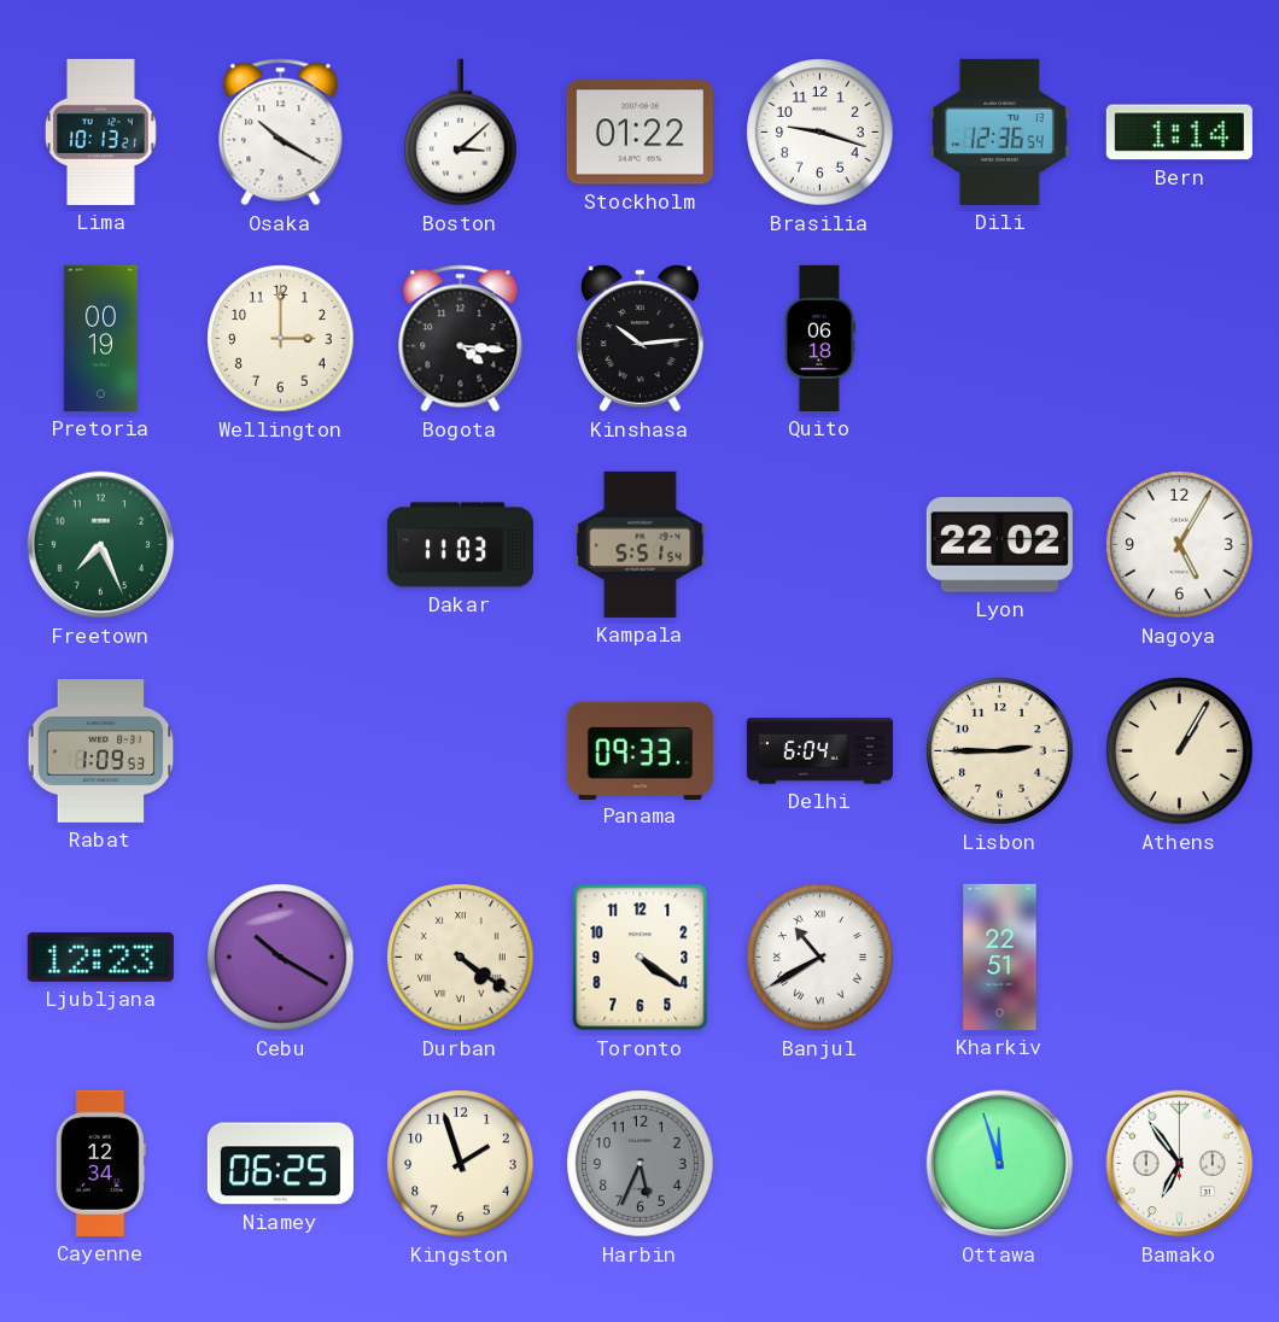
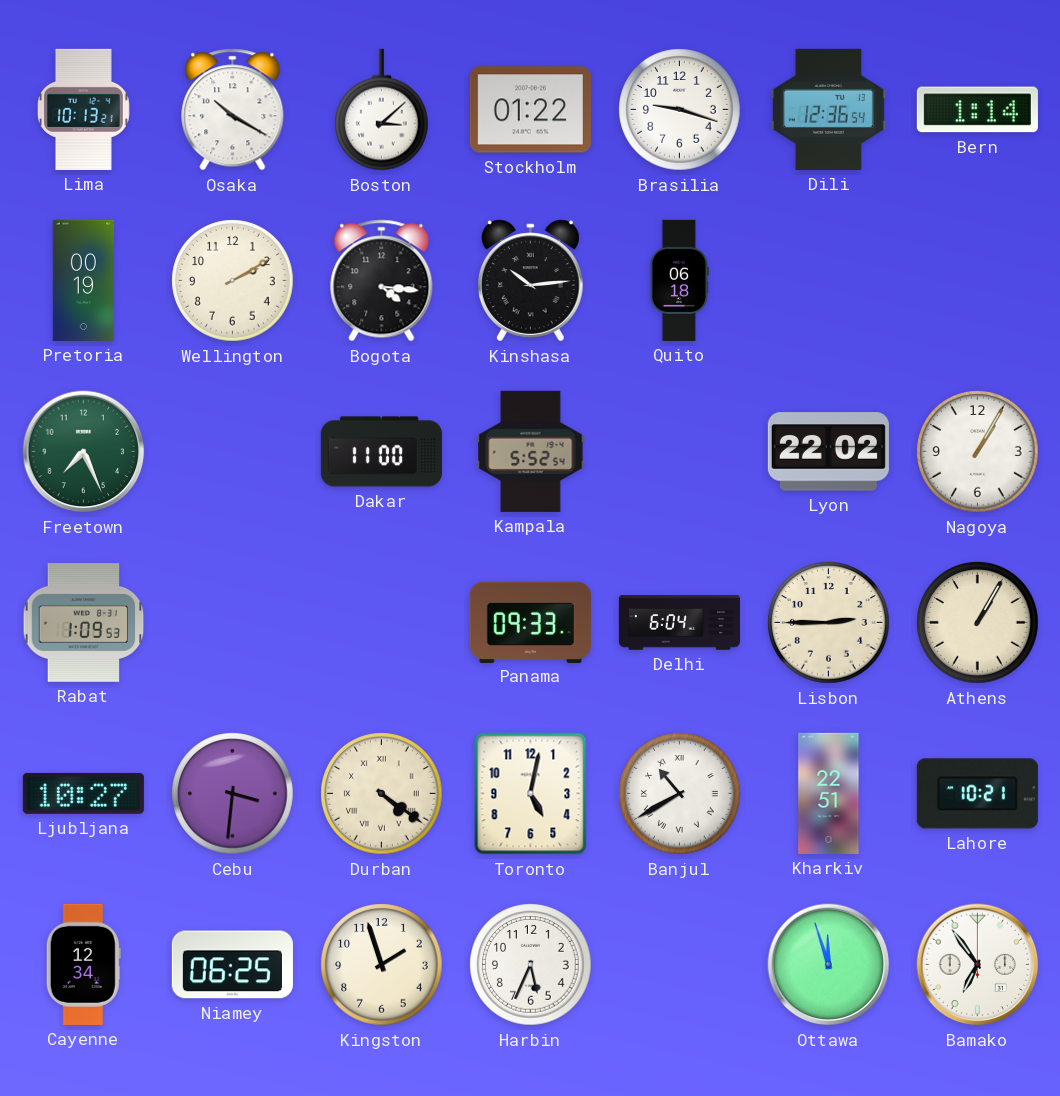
Wellington: 3:00 -> 2:10 (233, 281)
Dakar: 11:03 -> 11:00 (381, 452)
Kampala: 5:51 -> 5:52 (531, 451)
Nagoya: 5:05 -> 1:05 (978, 452)
Ljubljana: 12:23 -> 10:27 (83, 793)
Cebu: 10:20 -> 3:31 (233, 794)
Toronto: 4:21 -> 5:02 (531, 794)
Lahore: none -> 10:21 (977, 794)
Harbin dial: grey -> white (531, 965)
